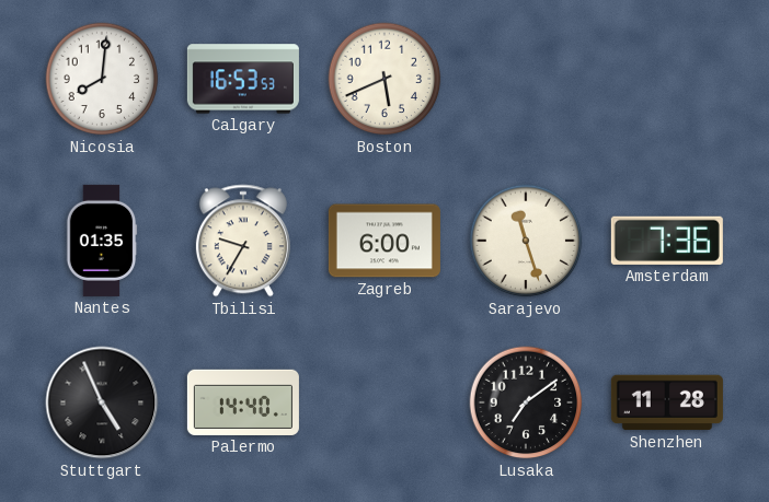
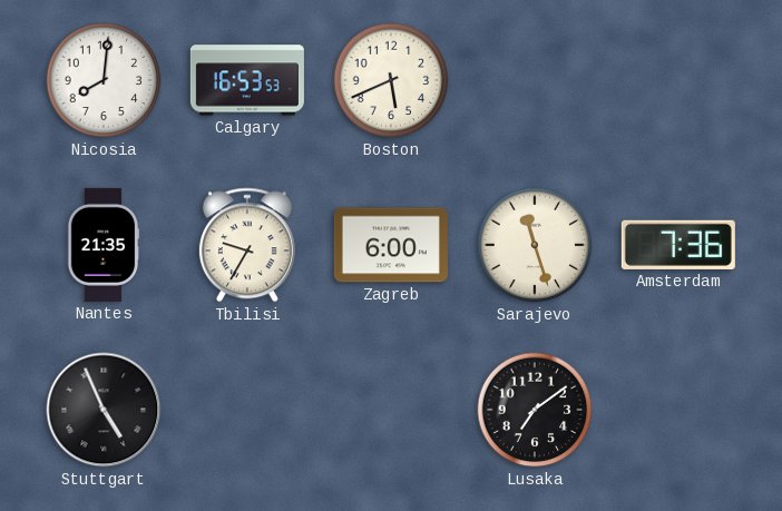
Nantes: 01:35 -> 21:35 (104, 245)
Palermo: 14:40 -> none (243, 402)
Shenzhen: 11:28 -> none (667, 402)
